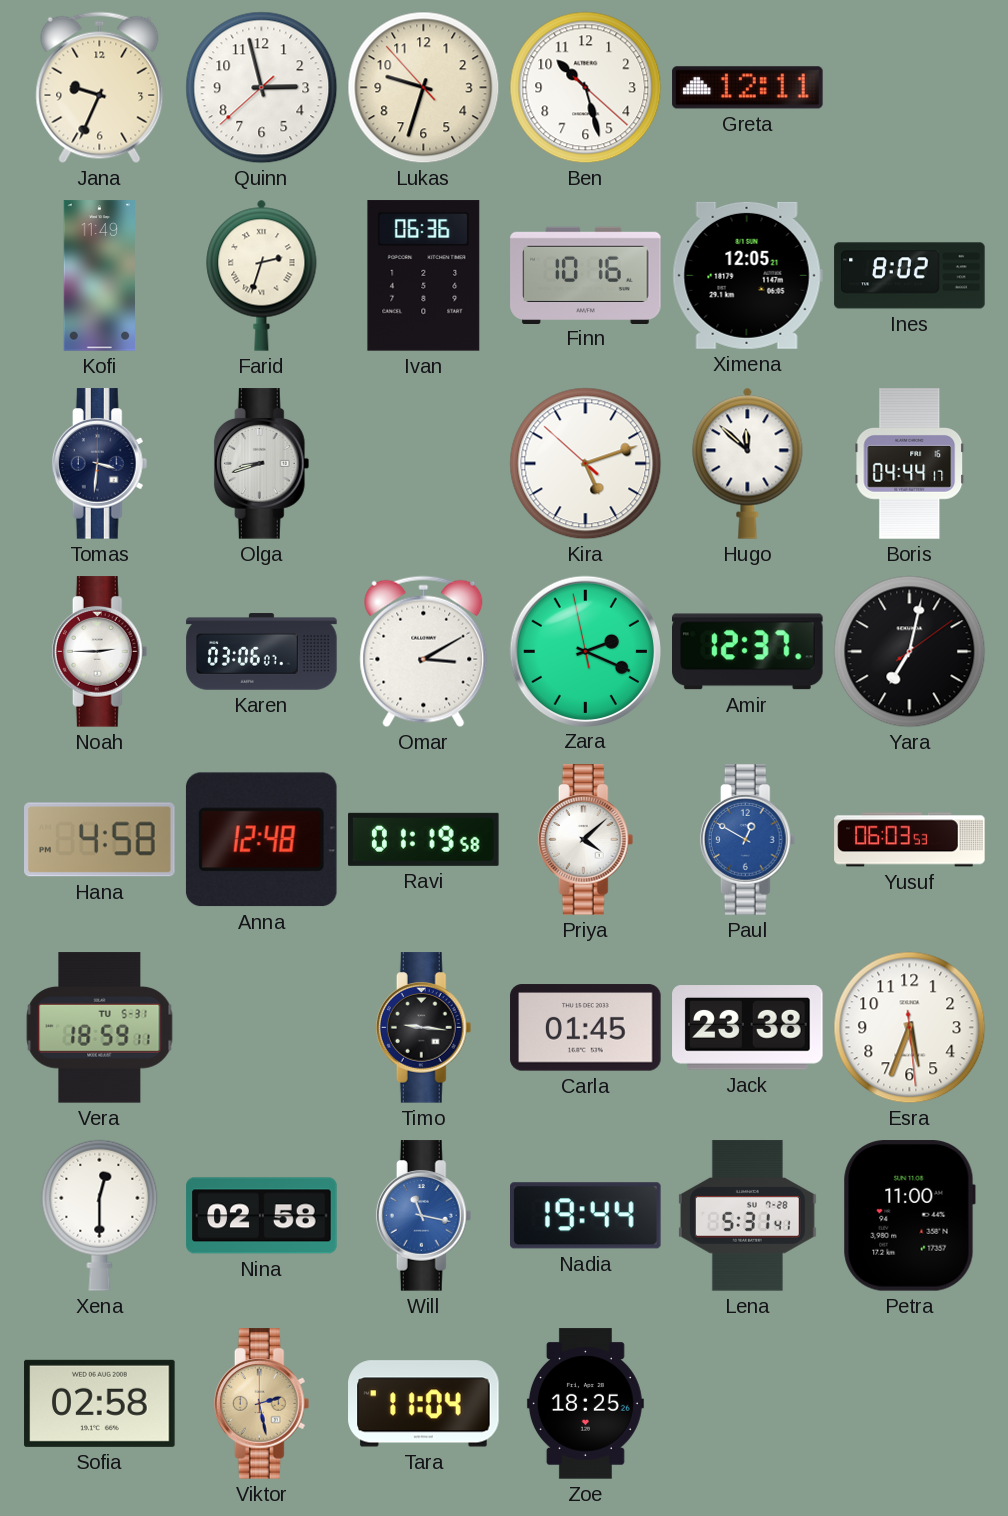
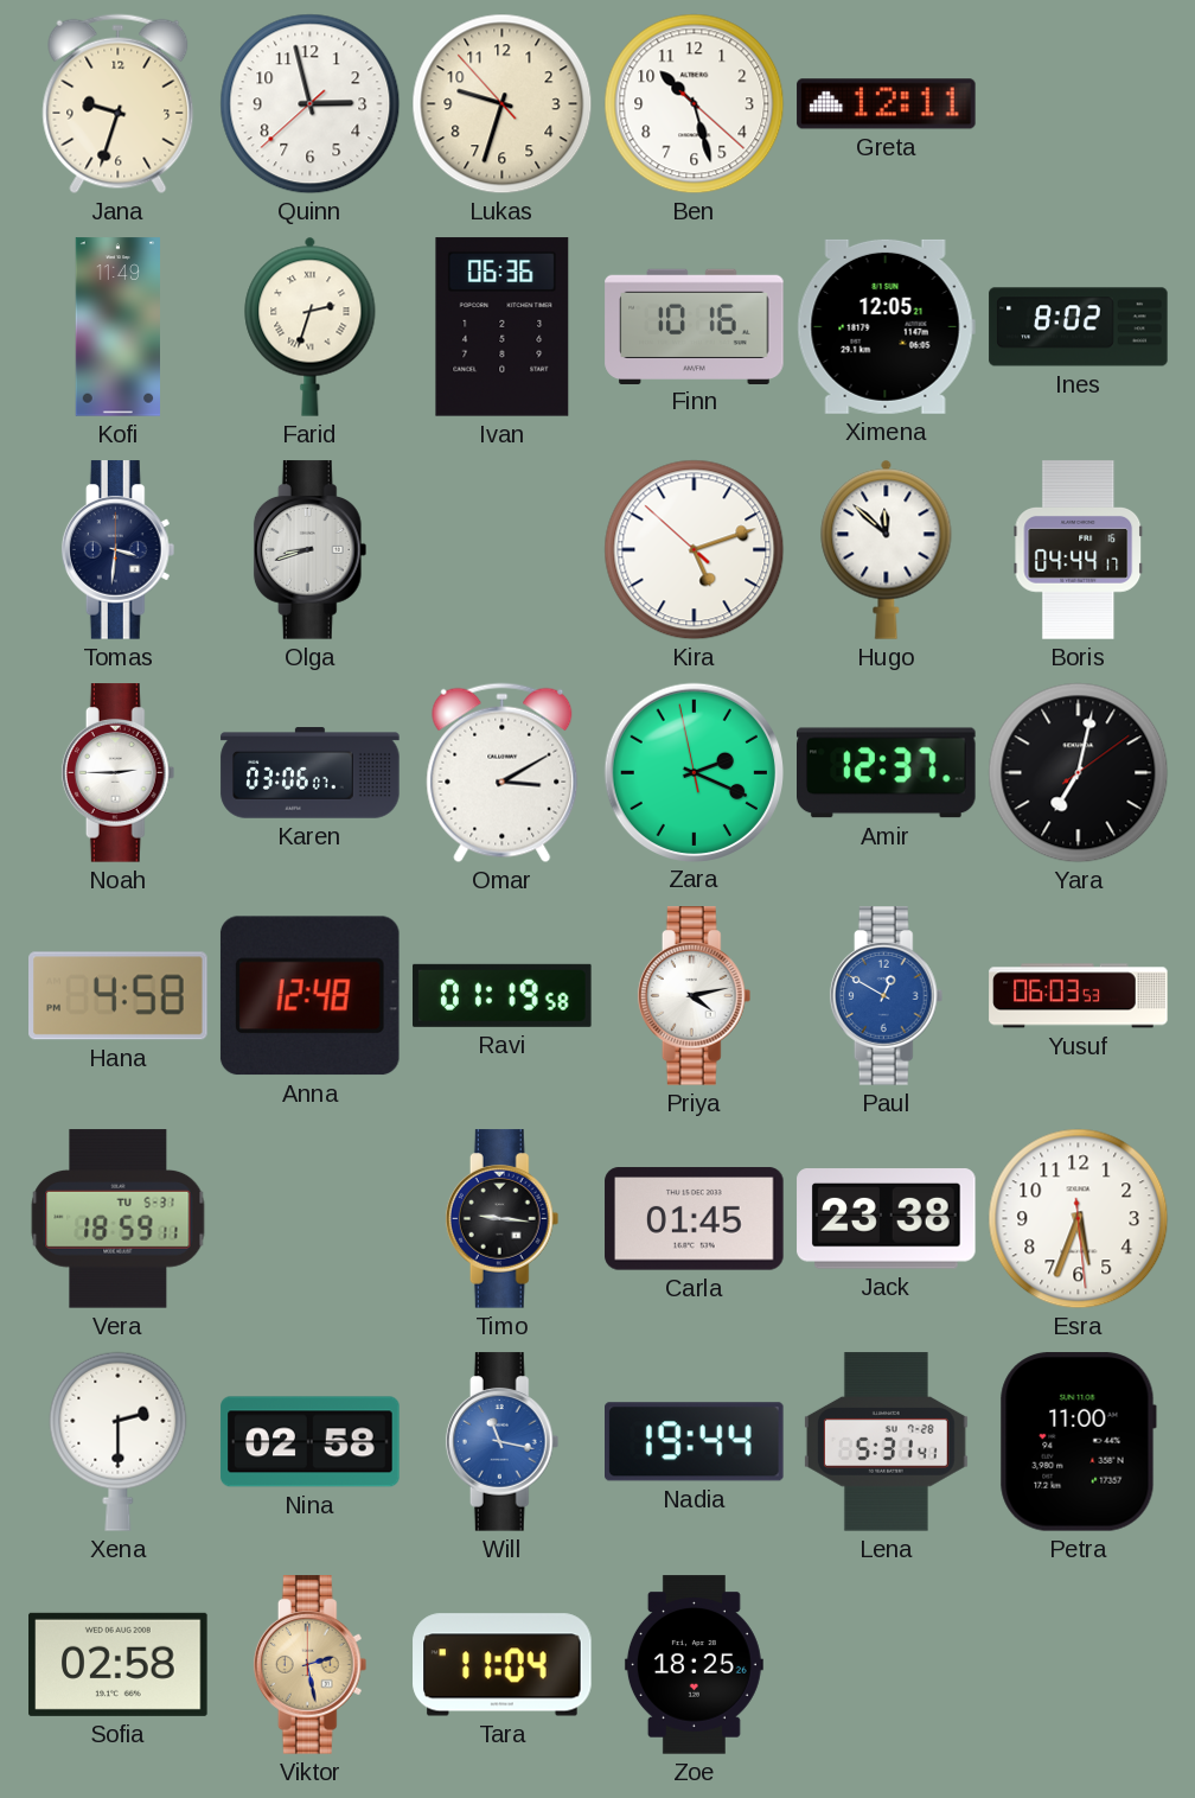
Jana: 9:34 -> 9:33 (119, 104)
Priya: 4:08 -> 4:13 (695, 996)
Xena: 12:30 -> 2:30 (119, 1441)
